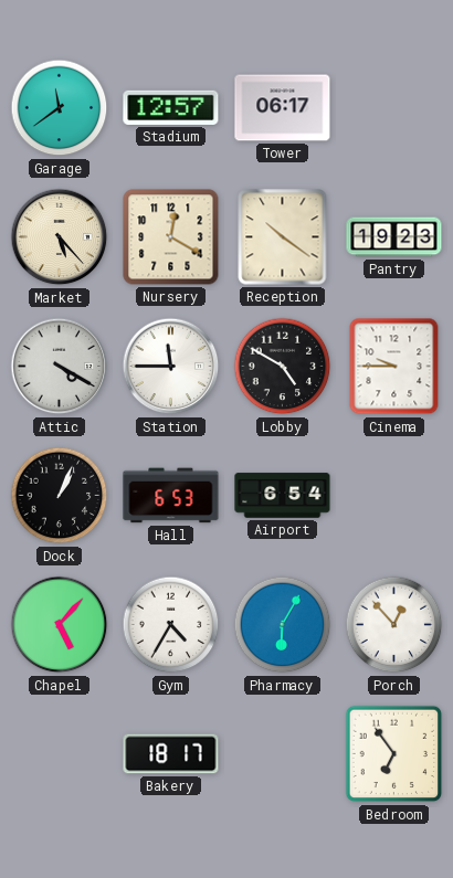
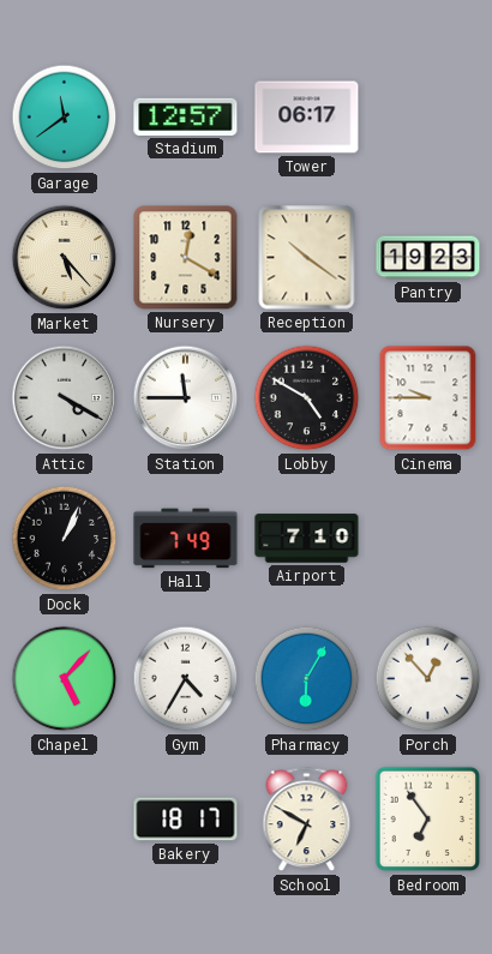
Hall: 6:53 -> 7:49 (186, 539)
Airport: 6:54 -> 7:10 (307, 539)
School: none -> 6:50 (307, 820)
